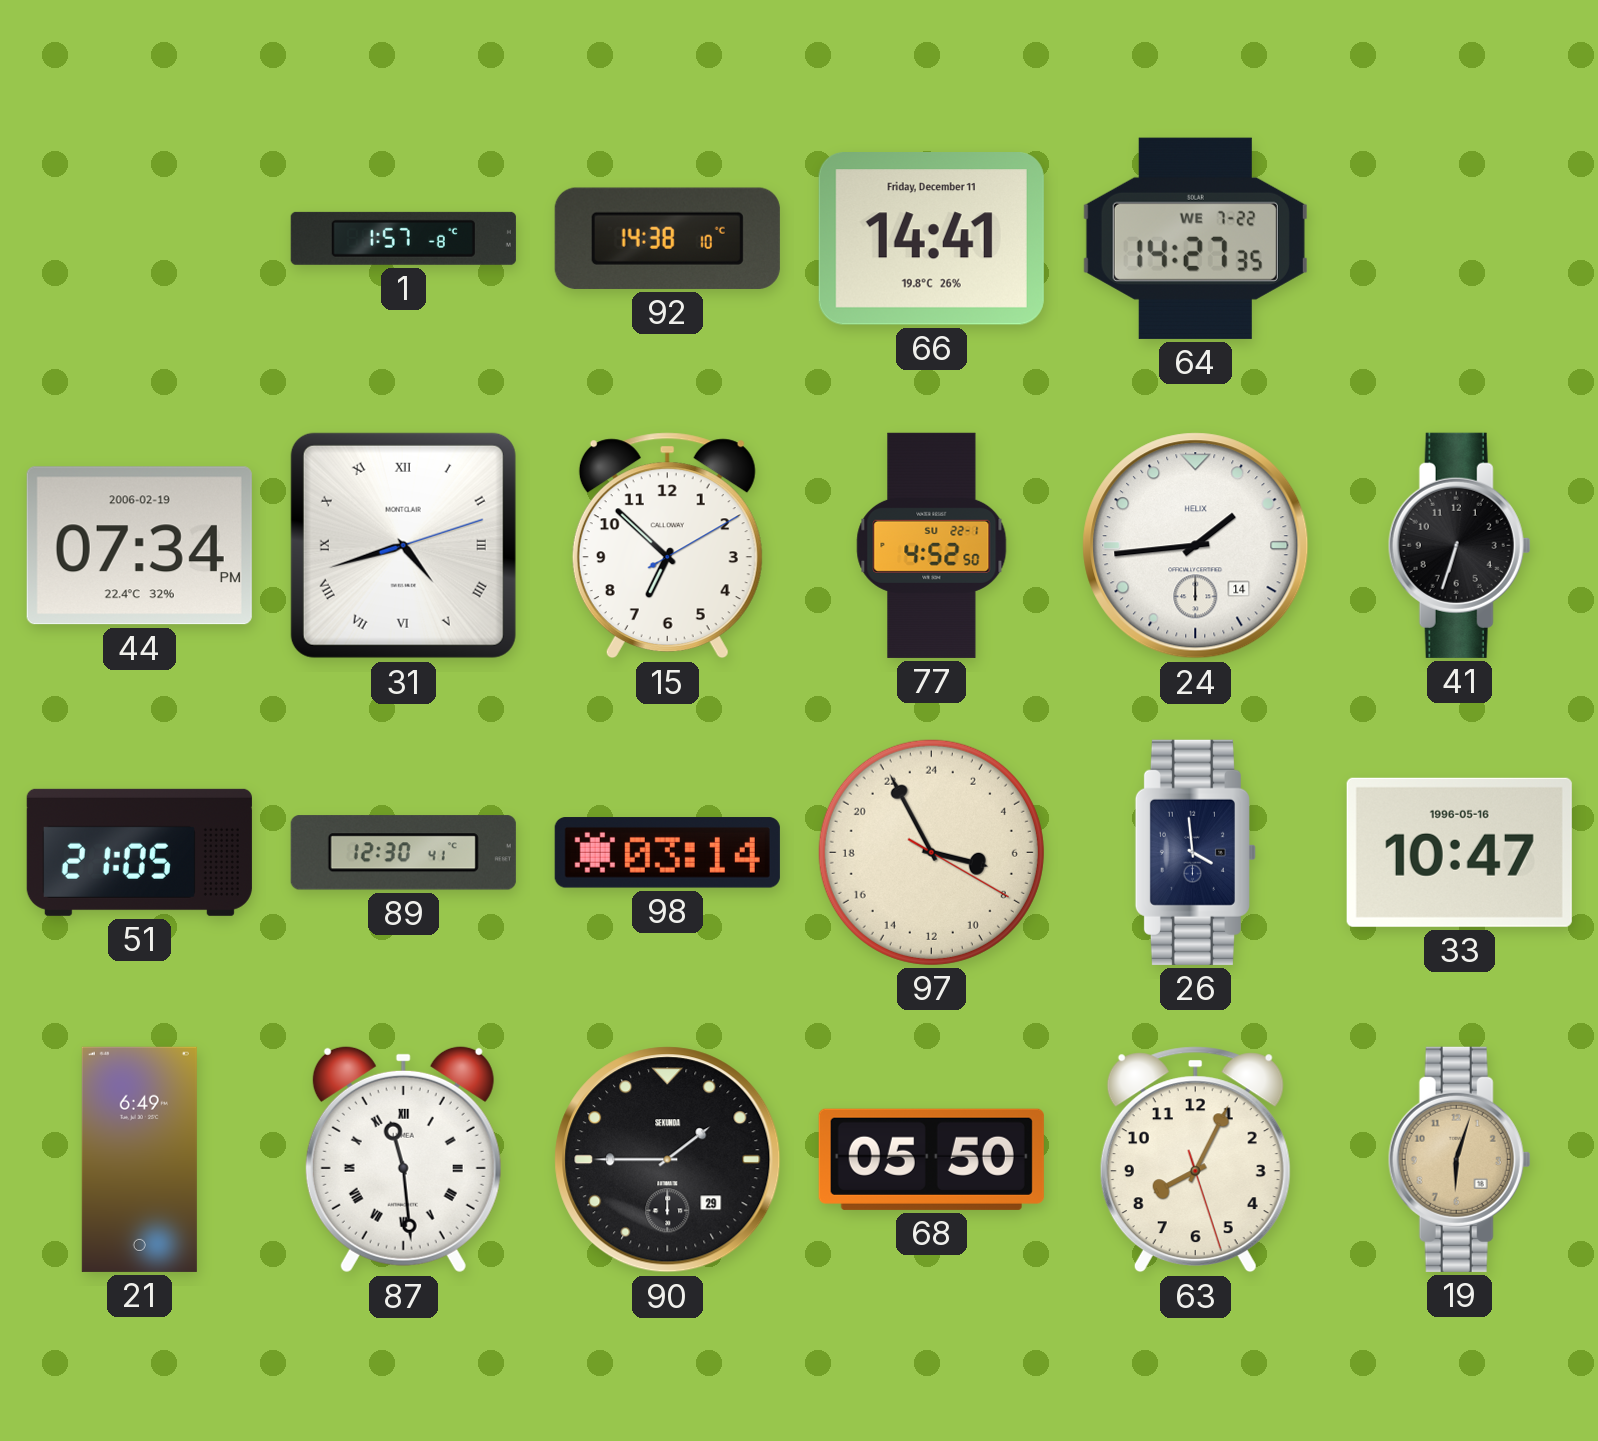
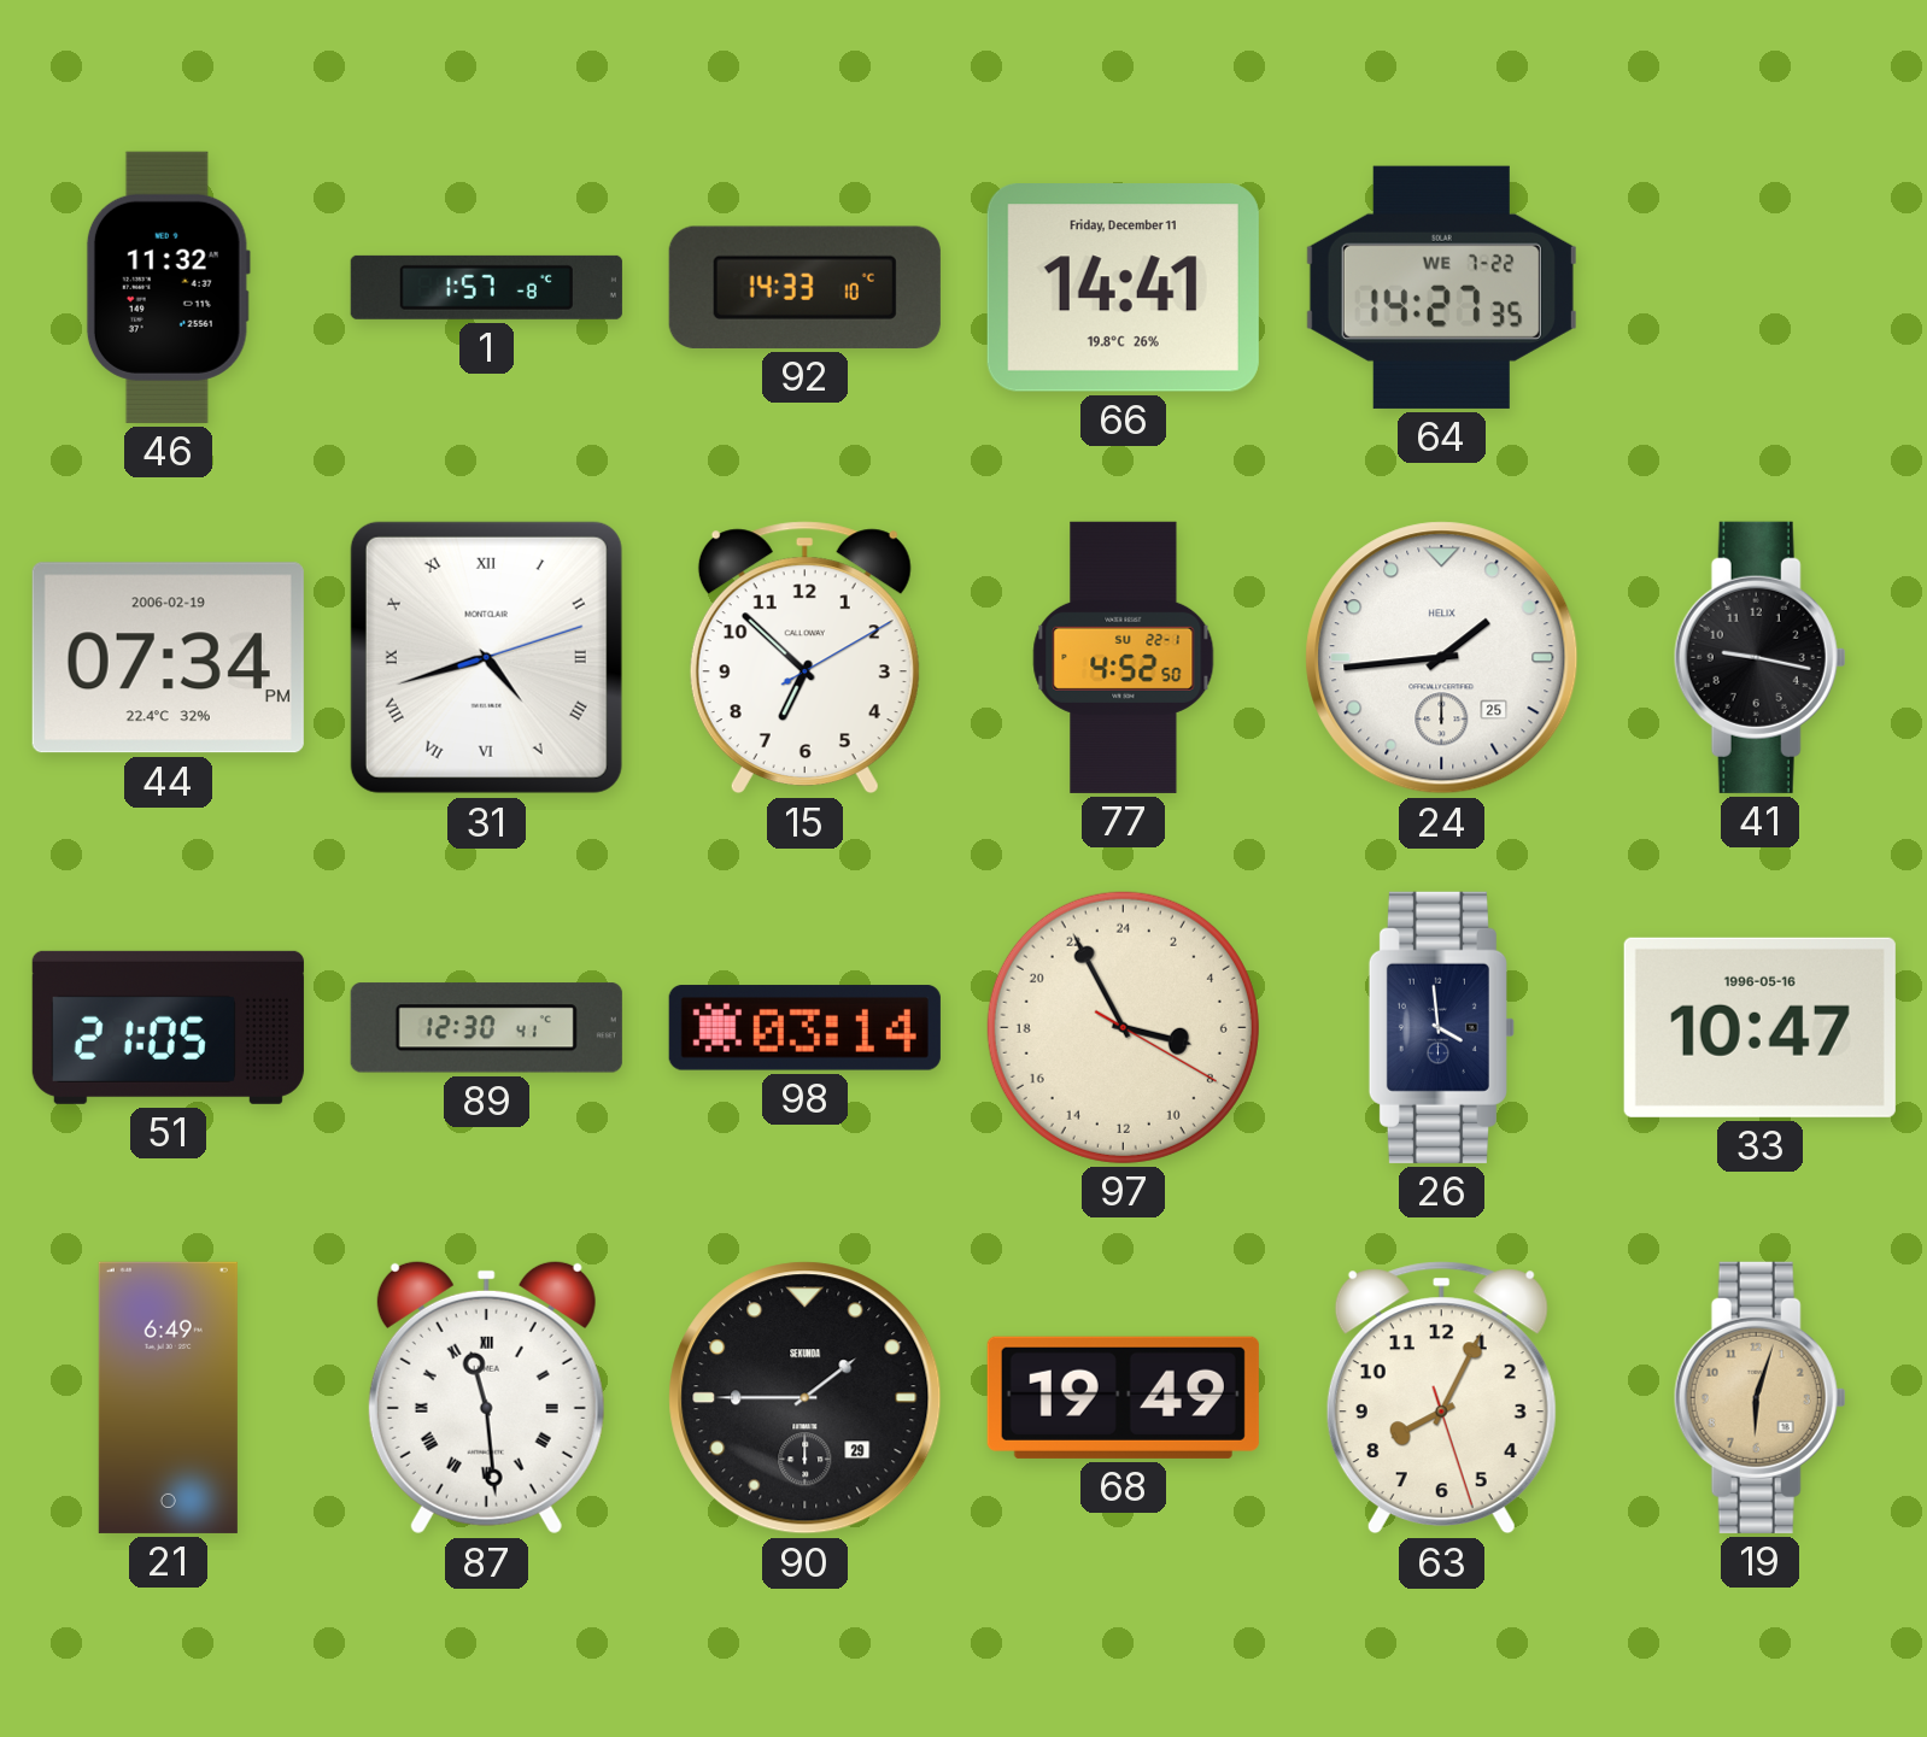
46: none -> 11:32 (168, 287)
92: 14:38 -> 14:33 (804, 287)
24 date: 14 -> 25 (1442, 658)
41: 6:33 -> 9:17 (1759, 657)
68: 05:50 -> 19:49 (1123, 1397)
